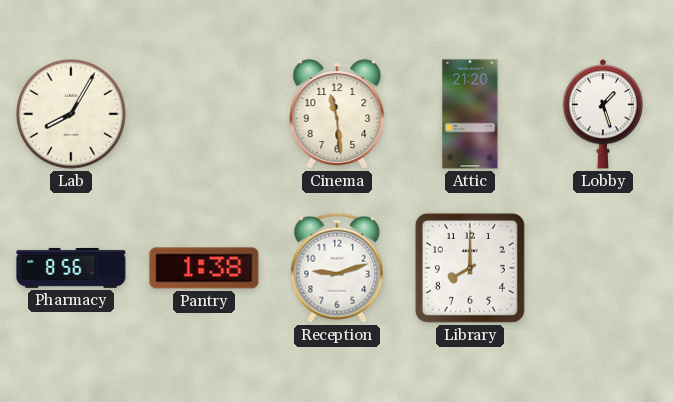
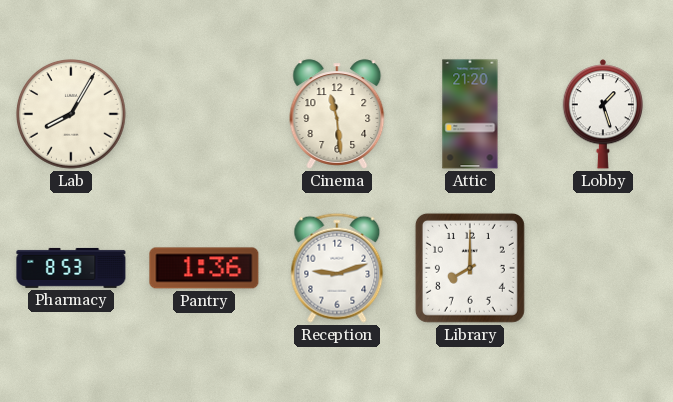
Pharmacy: 8:56 -> 8:53 (71, 268)
Pantry: 1:38 -> 1:36 (204, 268)
